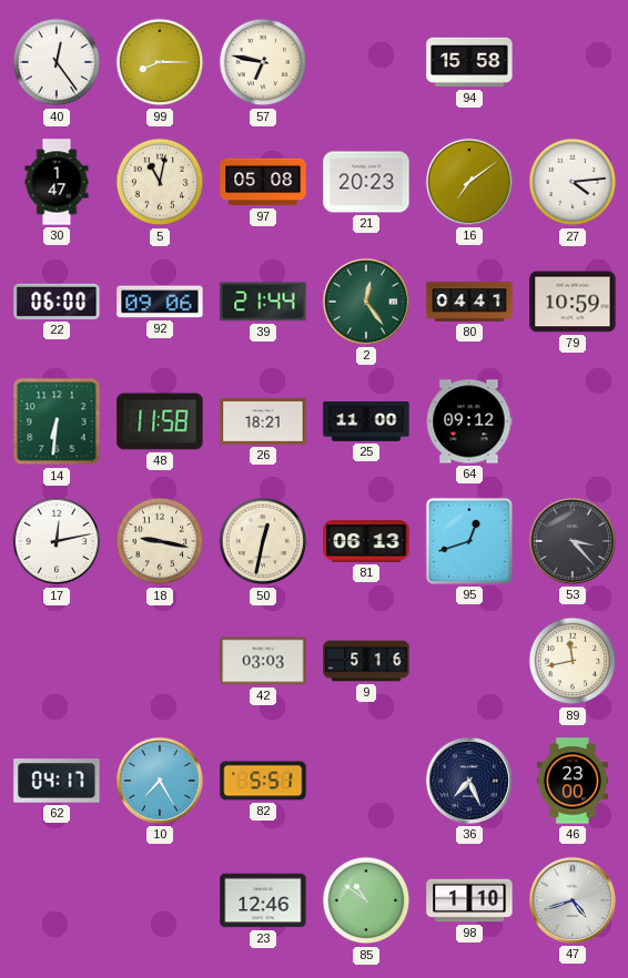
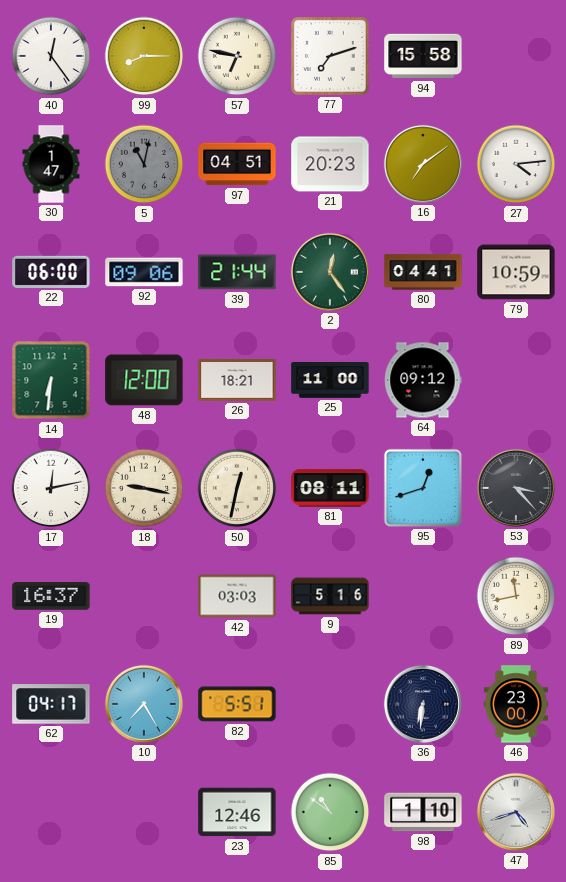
77: none -> 7:12 (330, 56)
5 dial: cream -> grey (144, 164)
97: 05:08 -> 04:51 (237, 164)
48: 11:58 -> 12:00 (144, 380)
81: 06:13 -> 08:11 (330, 488)
19: none -> 16:37 (51, 596)
36: 7:26 -> 6:31 (423, 704)
